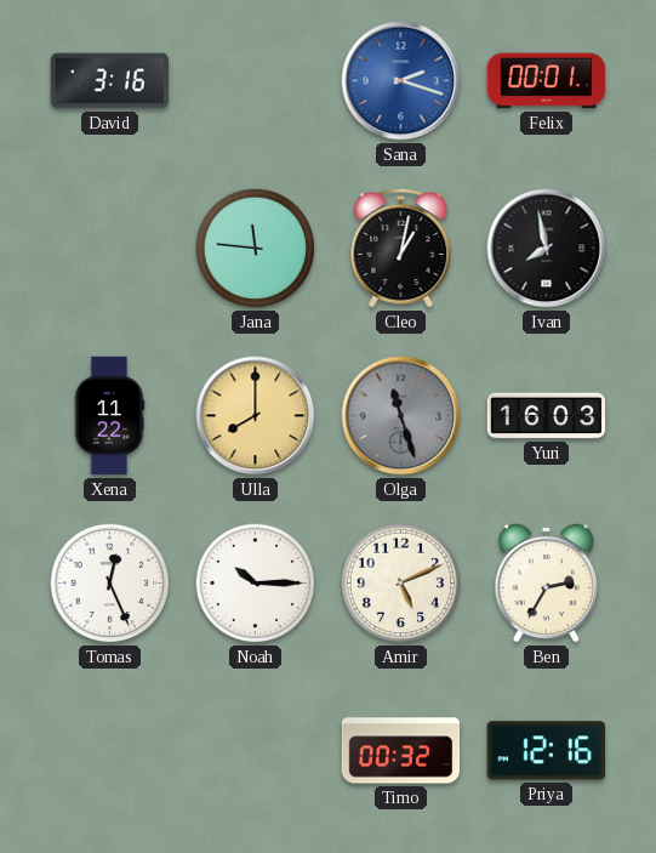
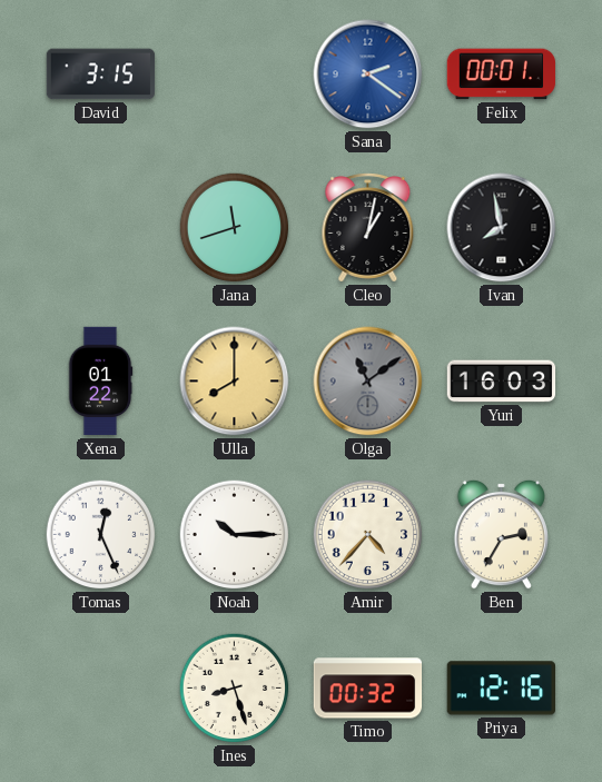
David: 3:16 -> 3:15 (101, 75)
Sana: 2:18 -> 2:21 (368, 75)
Jana: 11:46 -> 11:42 (235, 228)
Xena: 11:22 -> 01:22 (100, 382)
Olga: 11:27 -> 11:09 (368, 382)
Amir: 5:11 -> 4:37 (368, 535)
Ines: none -> 8:27 (235, 689)
